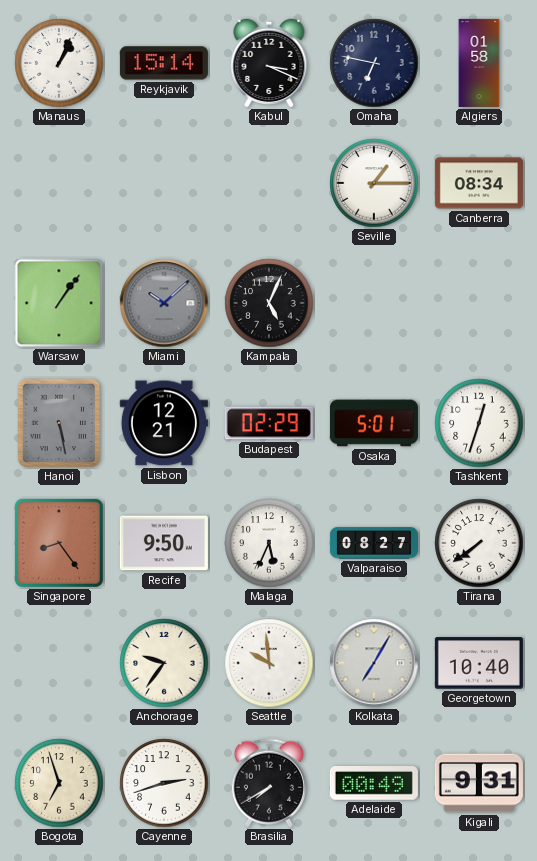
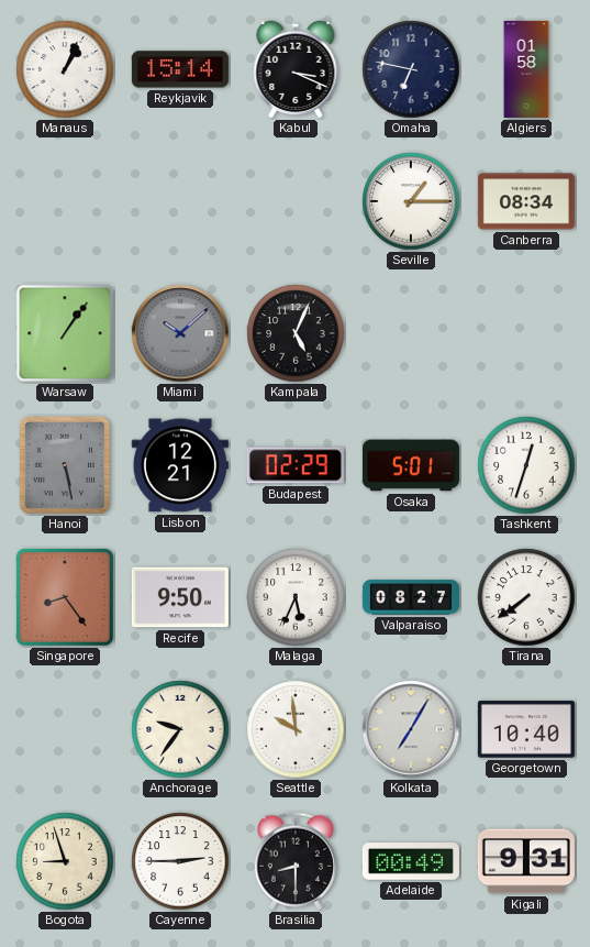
Bogota: 6:57 -> 8:57 (65, 861)
Cayenne: 2:42 -> 2:45 (180, 861)
Brasilia: 7:40 -> 8:30 (296, 861)
